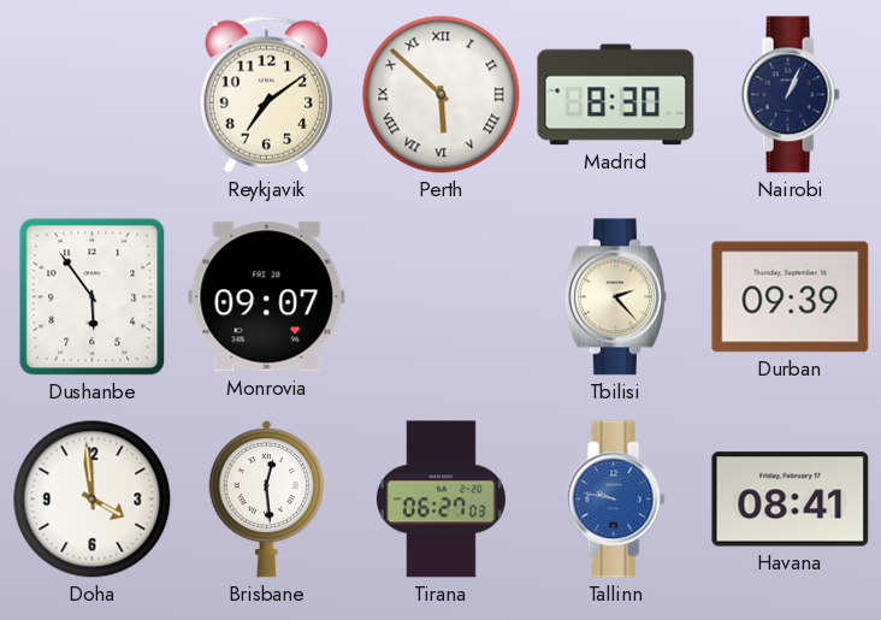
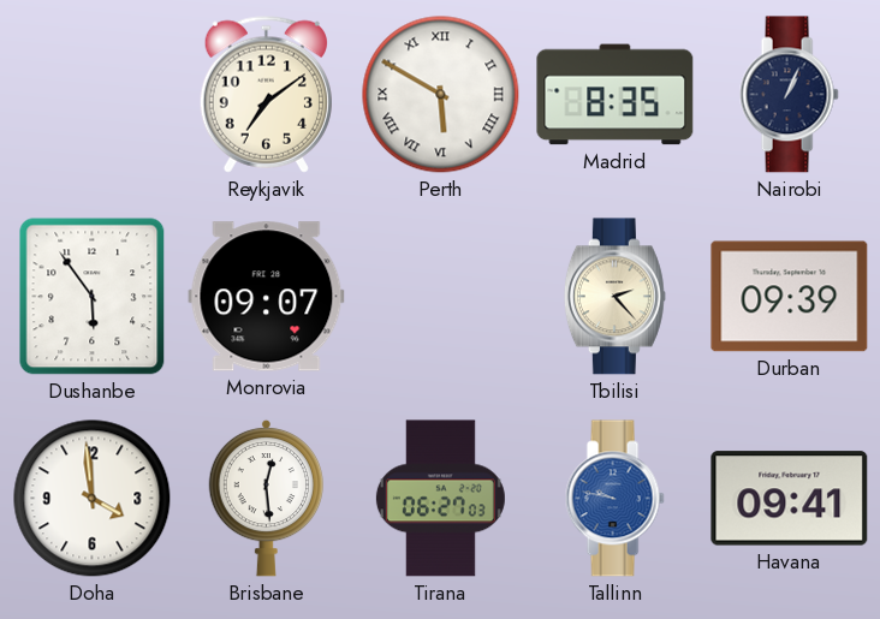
Perth: 5:52 -> 5:50 (441, 95)
Madrid: 8:30 -> 8:35 (616, 95)
Havana: 08:41 -> 09:41 (790, 499)
